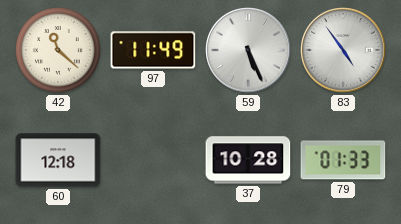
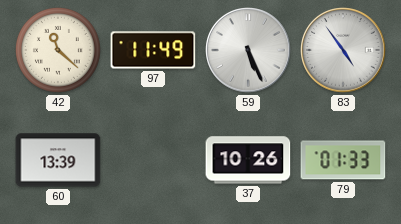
60: 12:18 -> 13:39 (58, 160)
37: 10:28 -> 10:26 (248, 160)
